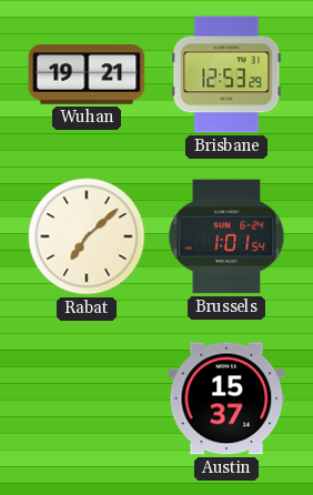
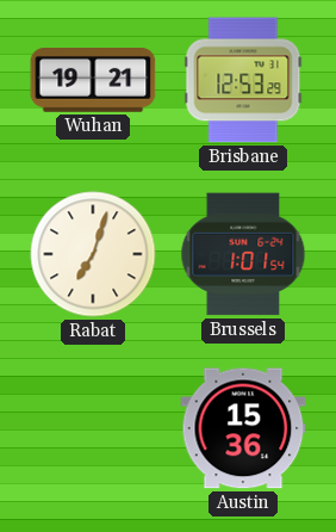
Rabat: 7:08 -> 7:03 (93, 254)
Austin: 15:37 -> 15:36 (243, 428)
